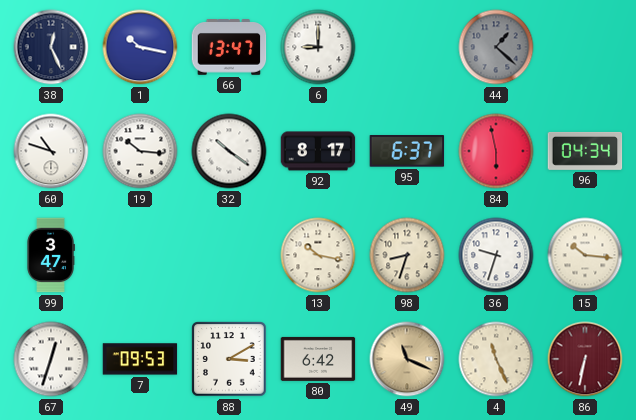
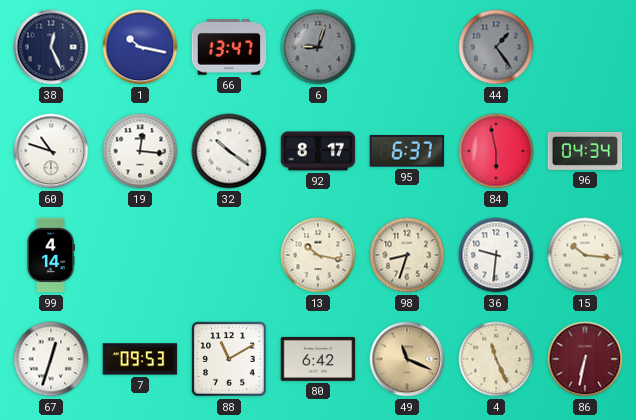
6: 9:00 -> 9:03 (318, 47)
6 dial: white -> grey (318, 47)
44: 1:22 -> 1:24 (496, 47)
19: 10:16 -> 12:16 (140, 151)
99: 3:47 -> 4:14 (51, 255)
36: 9:33 -> 9:31 (496, 255)
88: 3:10 -> 11:10 (229, 359)
